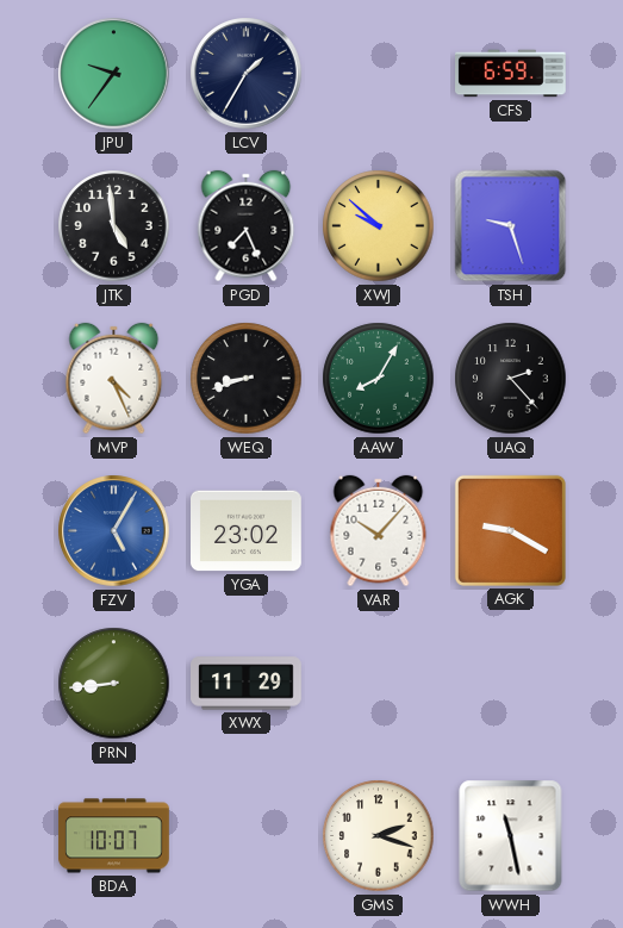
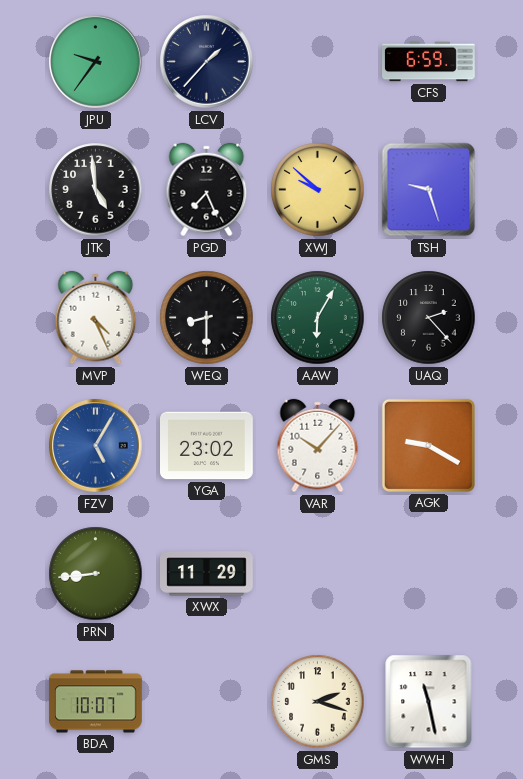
LCV: 1:35 -> 1:37 (207, 62)
WEQ: 8:42 -> 8:30 (207, 318)
AAW: 8:05 -> 6:05 (318, 318)
